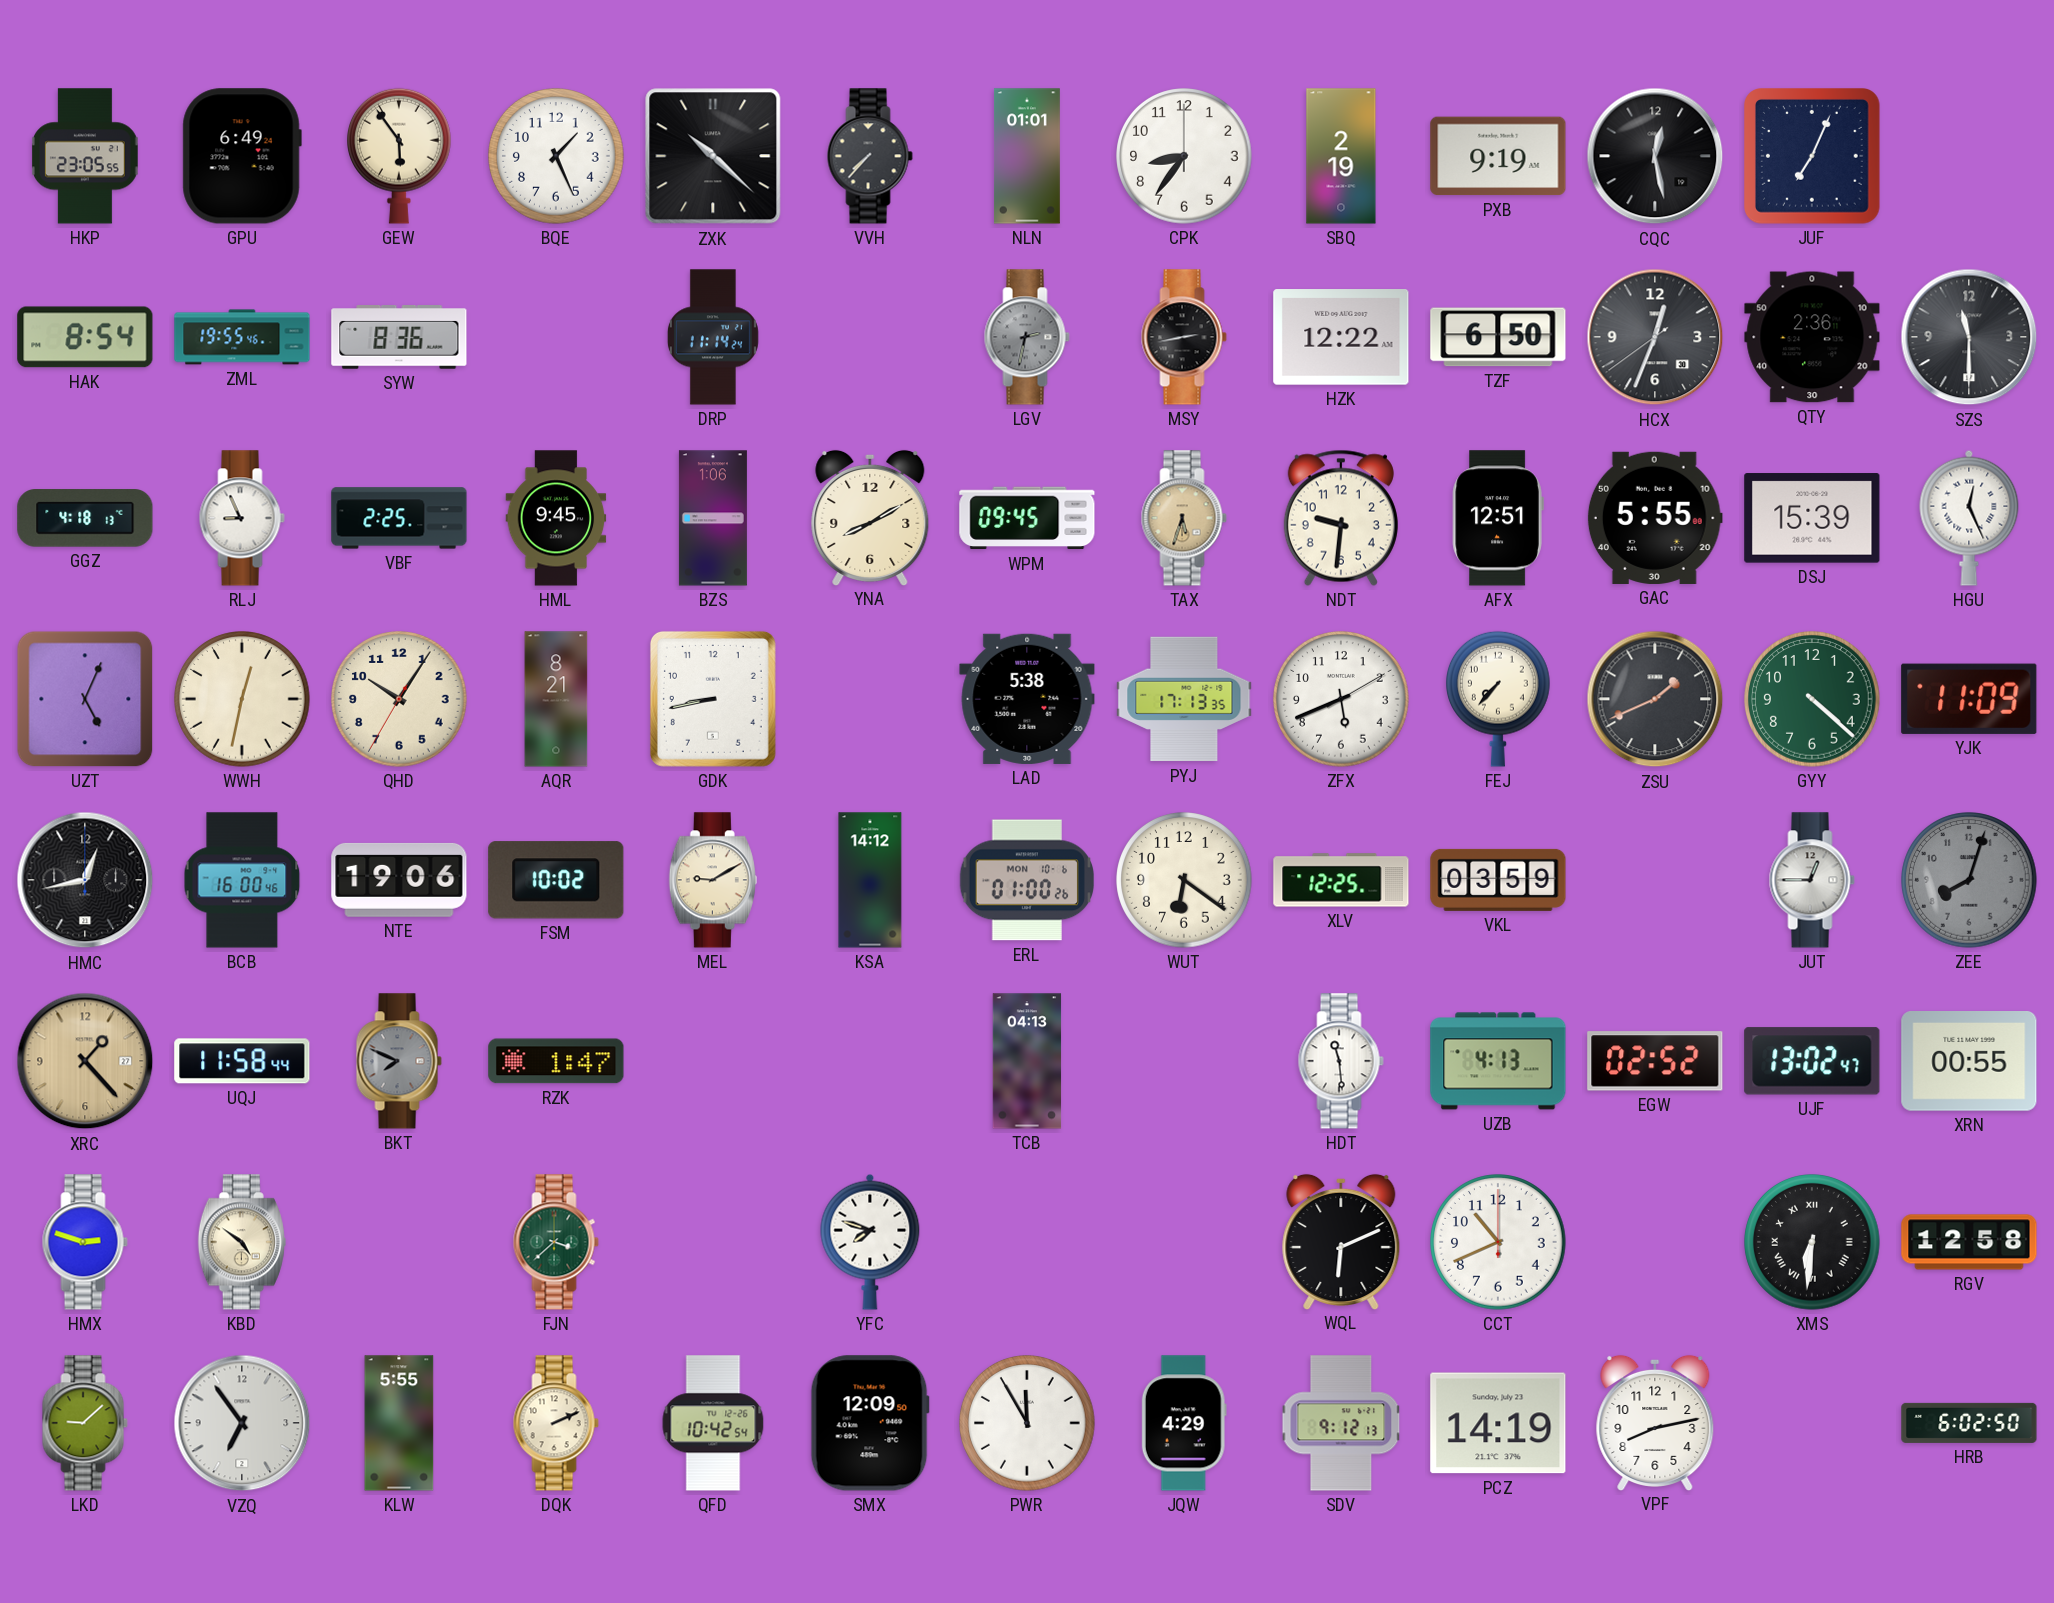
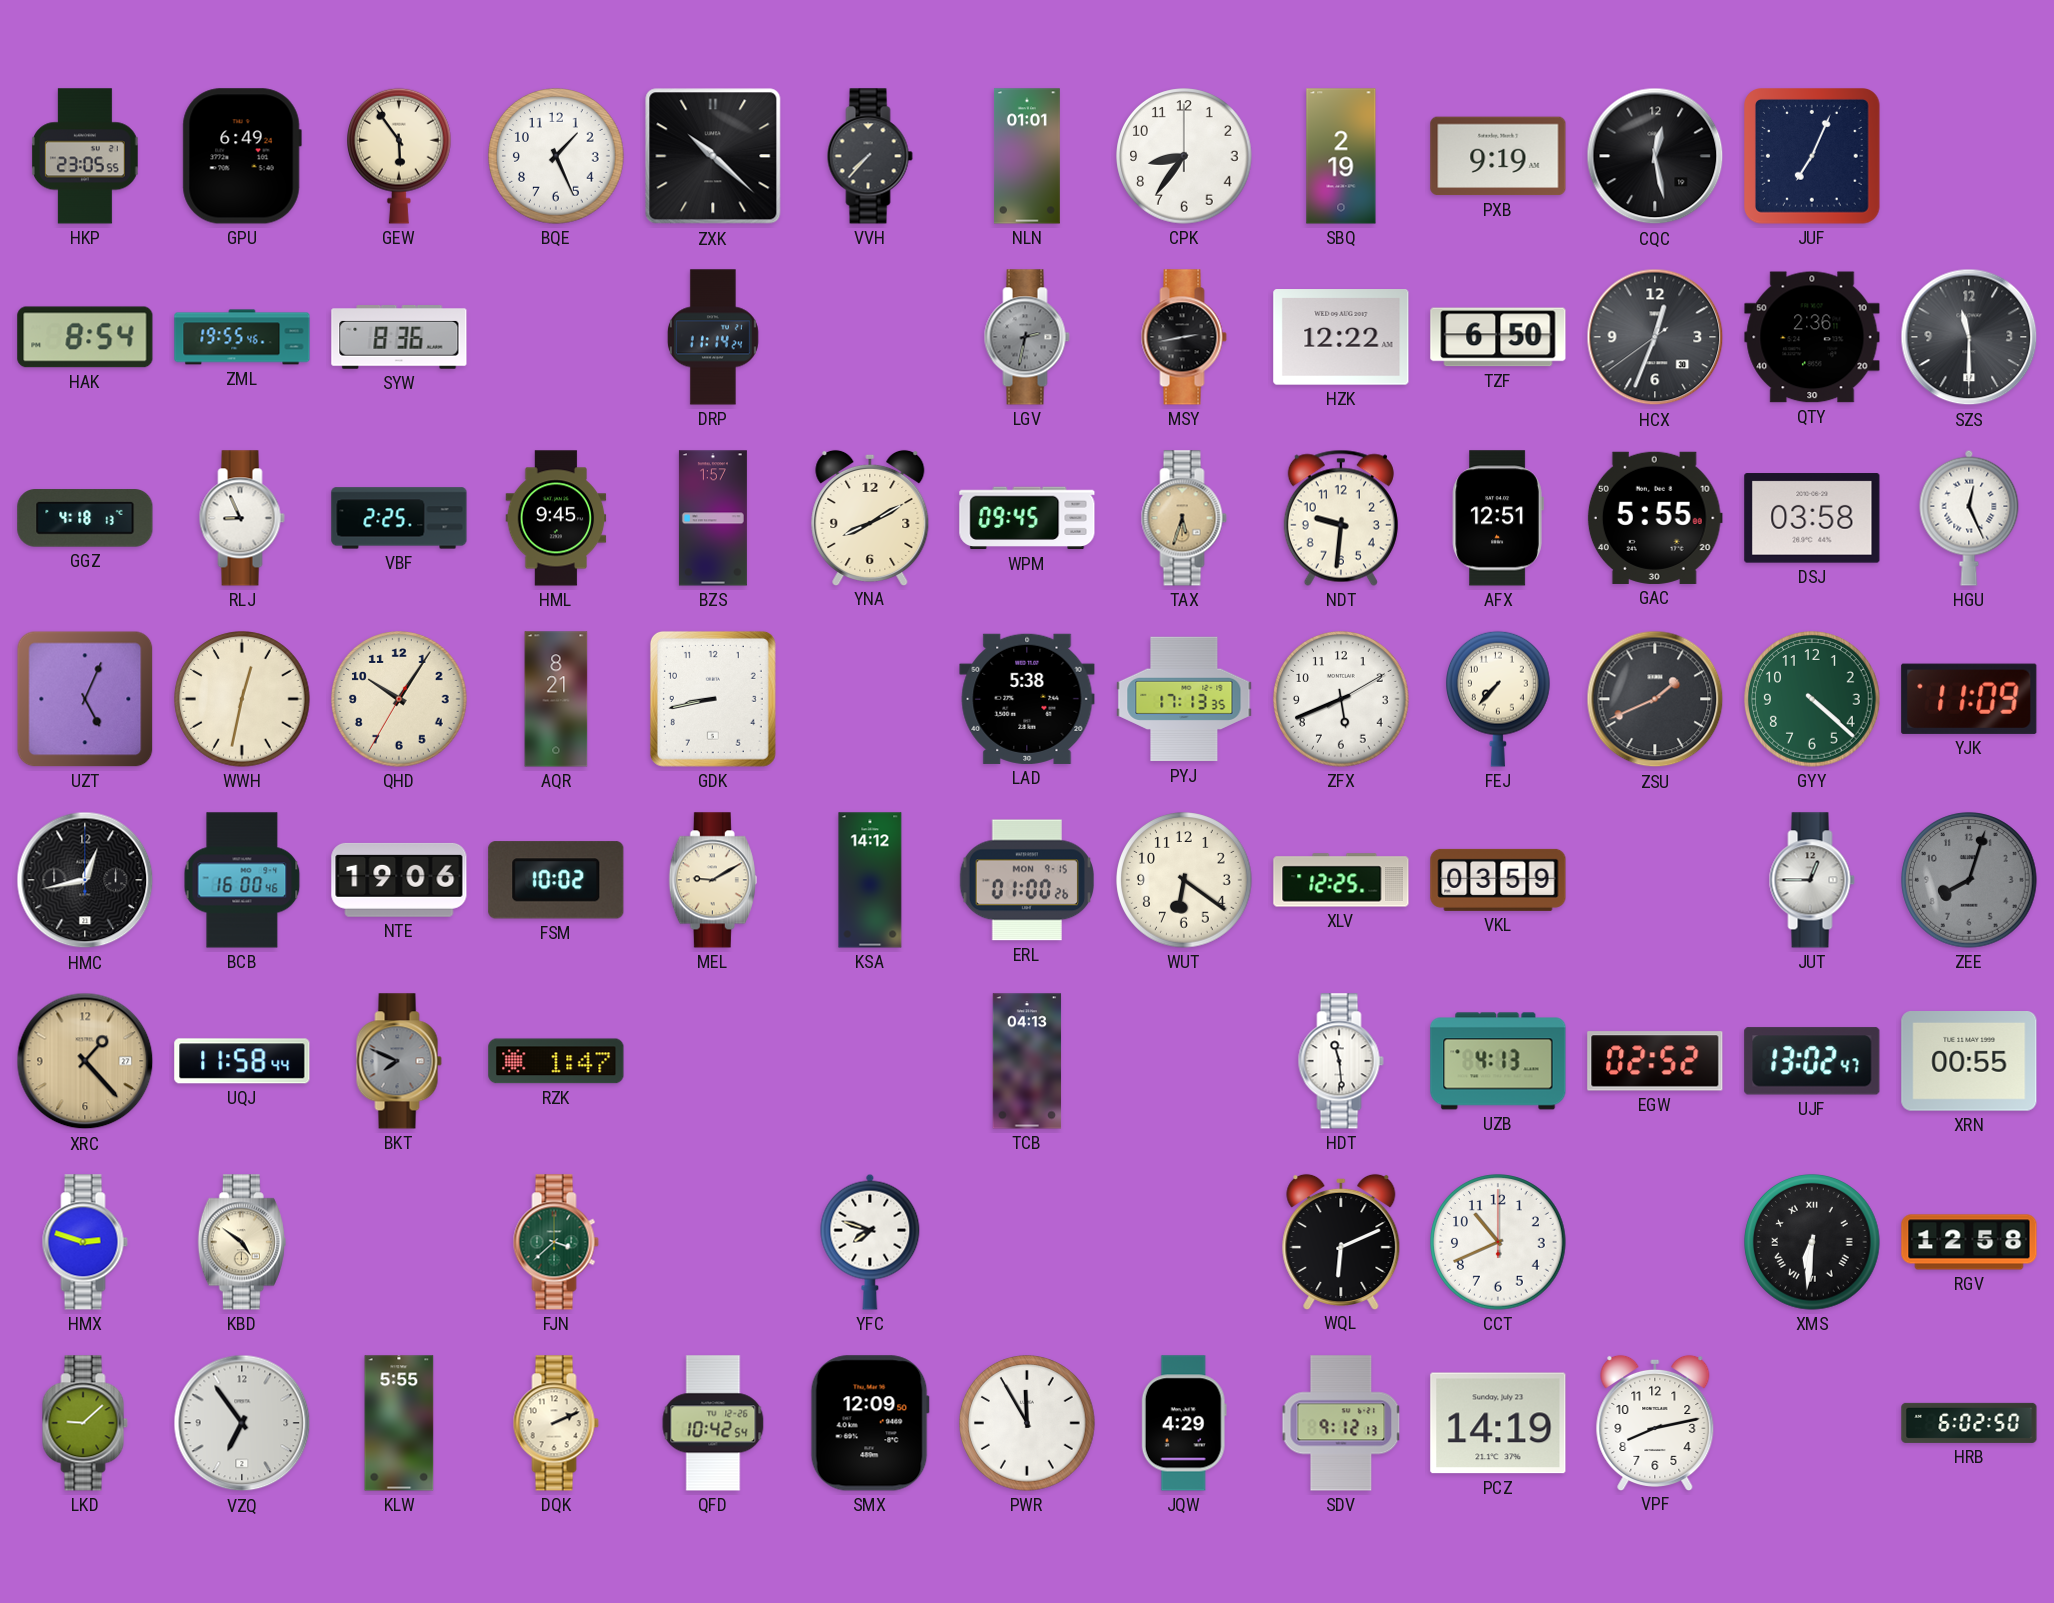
BZS: 1:06 -> 1:57 (713, 518)
DSJ: 15:39 -> 03:58 (1812, 518)
ERL date: MON 10-6 -> MON 9-15 (1026, 880)
